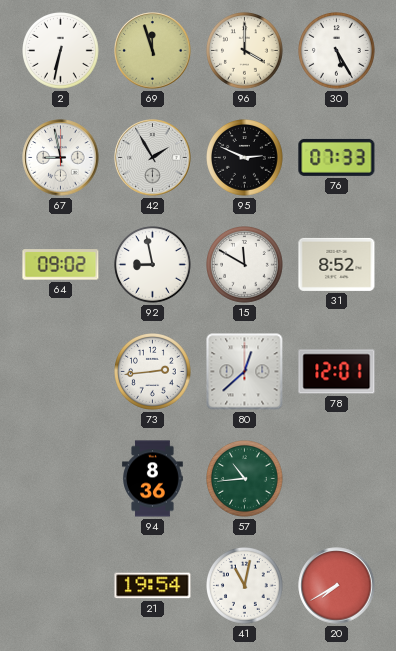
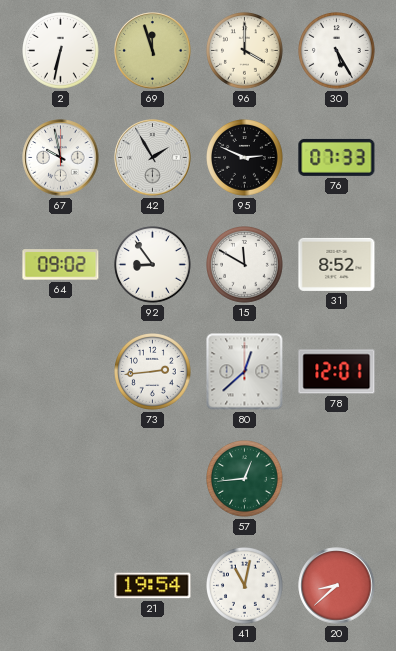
67: 8:58 -> 9:58 (61, 158)
92: 8:58 -> 8:54 (153, 265)
94: 8:36 -> none (153, 479)
57: 10:44 -> 12:44 (245, 479)
20: 7:40 -> 8:38 (337, 586)
